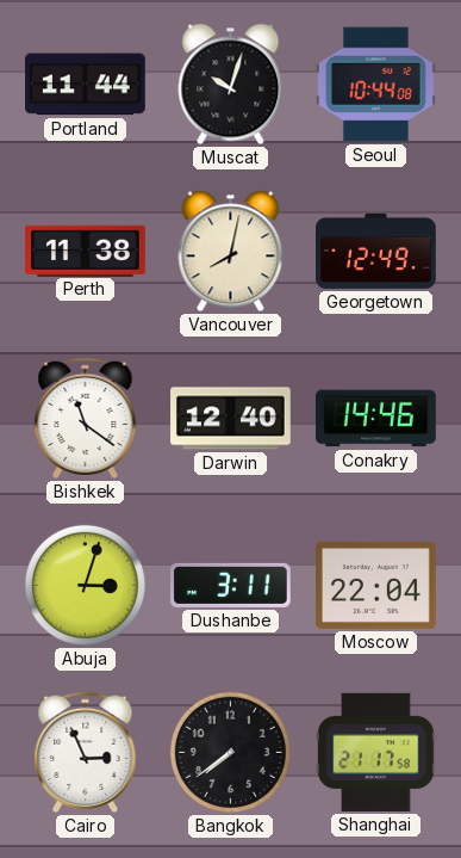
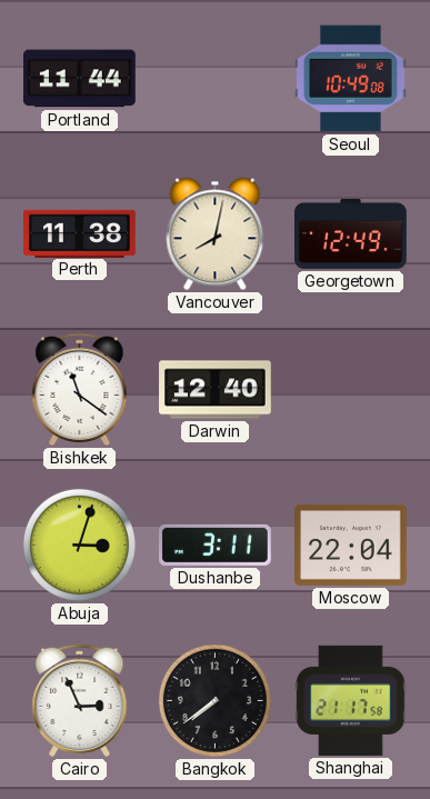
Muscat: 10:03 -> none (231, 85)
Seoul: 10:44 -> 10:49 (351, 79)
Conakry: 14:46 -> none (376, 419)
